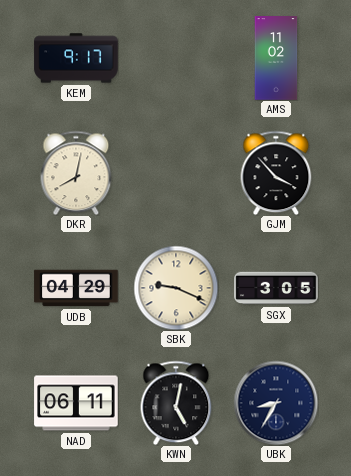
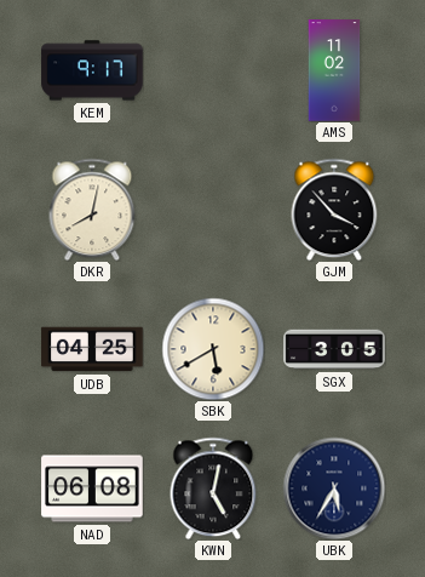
UDB: 04:29 -> 04:25 (92, 349)
SBK: 9:19 -> 5:40 (213, 349)
NAD: 06:11 -> 06:08 (92, 489)
UBK: 8:35 -> 5:35 (334, 489)
